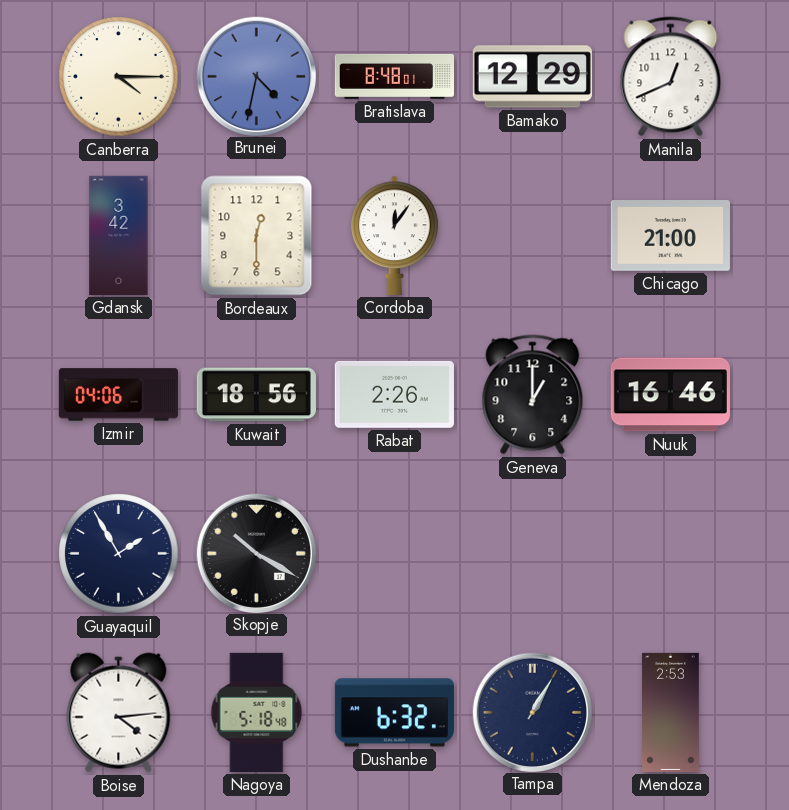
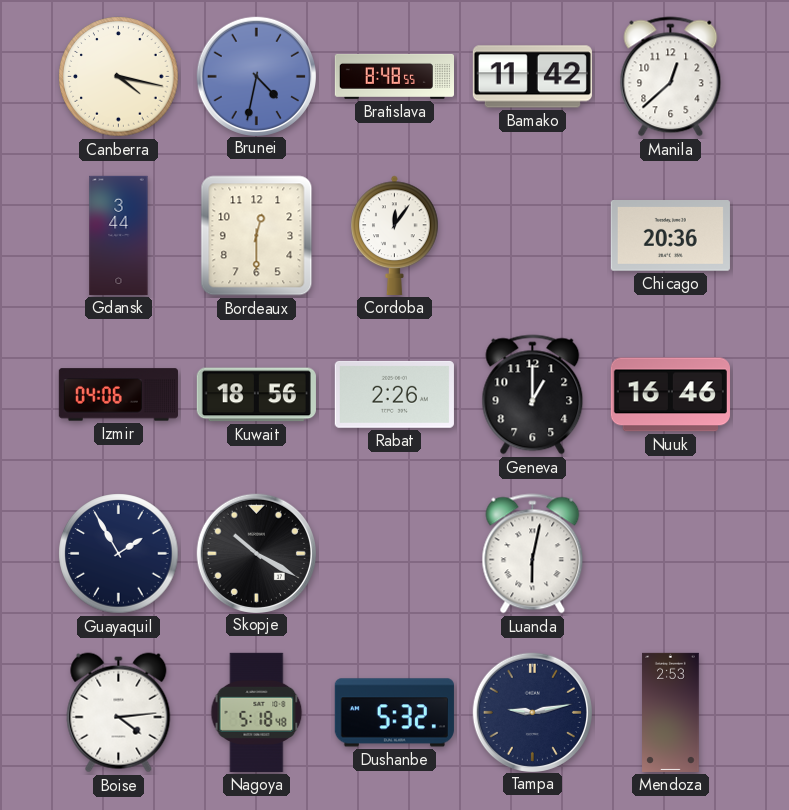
Canberra: 4:15 -> 4:17 (119, 77)
Bratislava: 8:48:01 -> 8:48:55 (394, 76)
Bamako: 12:29 -> 11:42 (532, 77)
Manila: 12:41 -> 12:38 (671, 77)
Gdansk: 3:42 -> 3:44 (119, 235)
Chicago: 21:00 -> 20:36 (670, 236)
Luanda: none -> 6:02 (533, 554)
Dushanbe: 6:32 -> 5:32 (394, 713)
Tampa: 1:05 -> 9:13 (532, 712)
